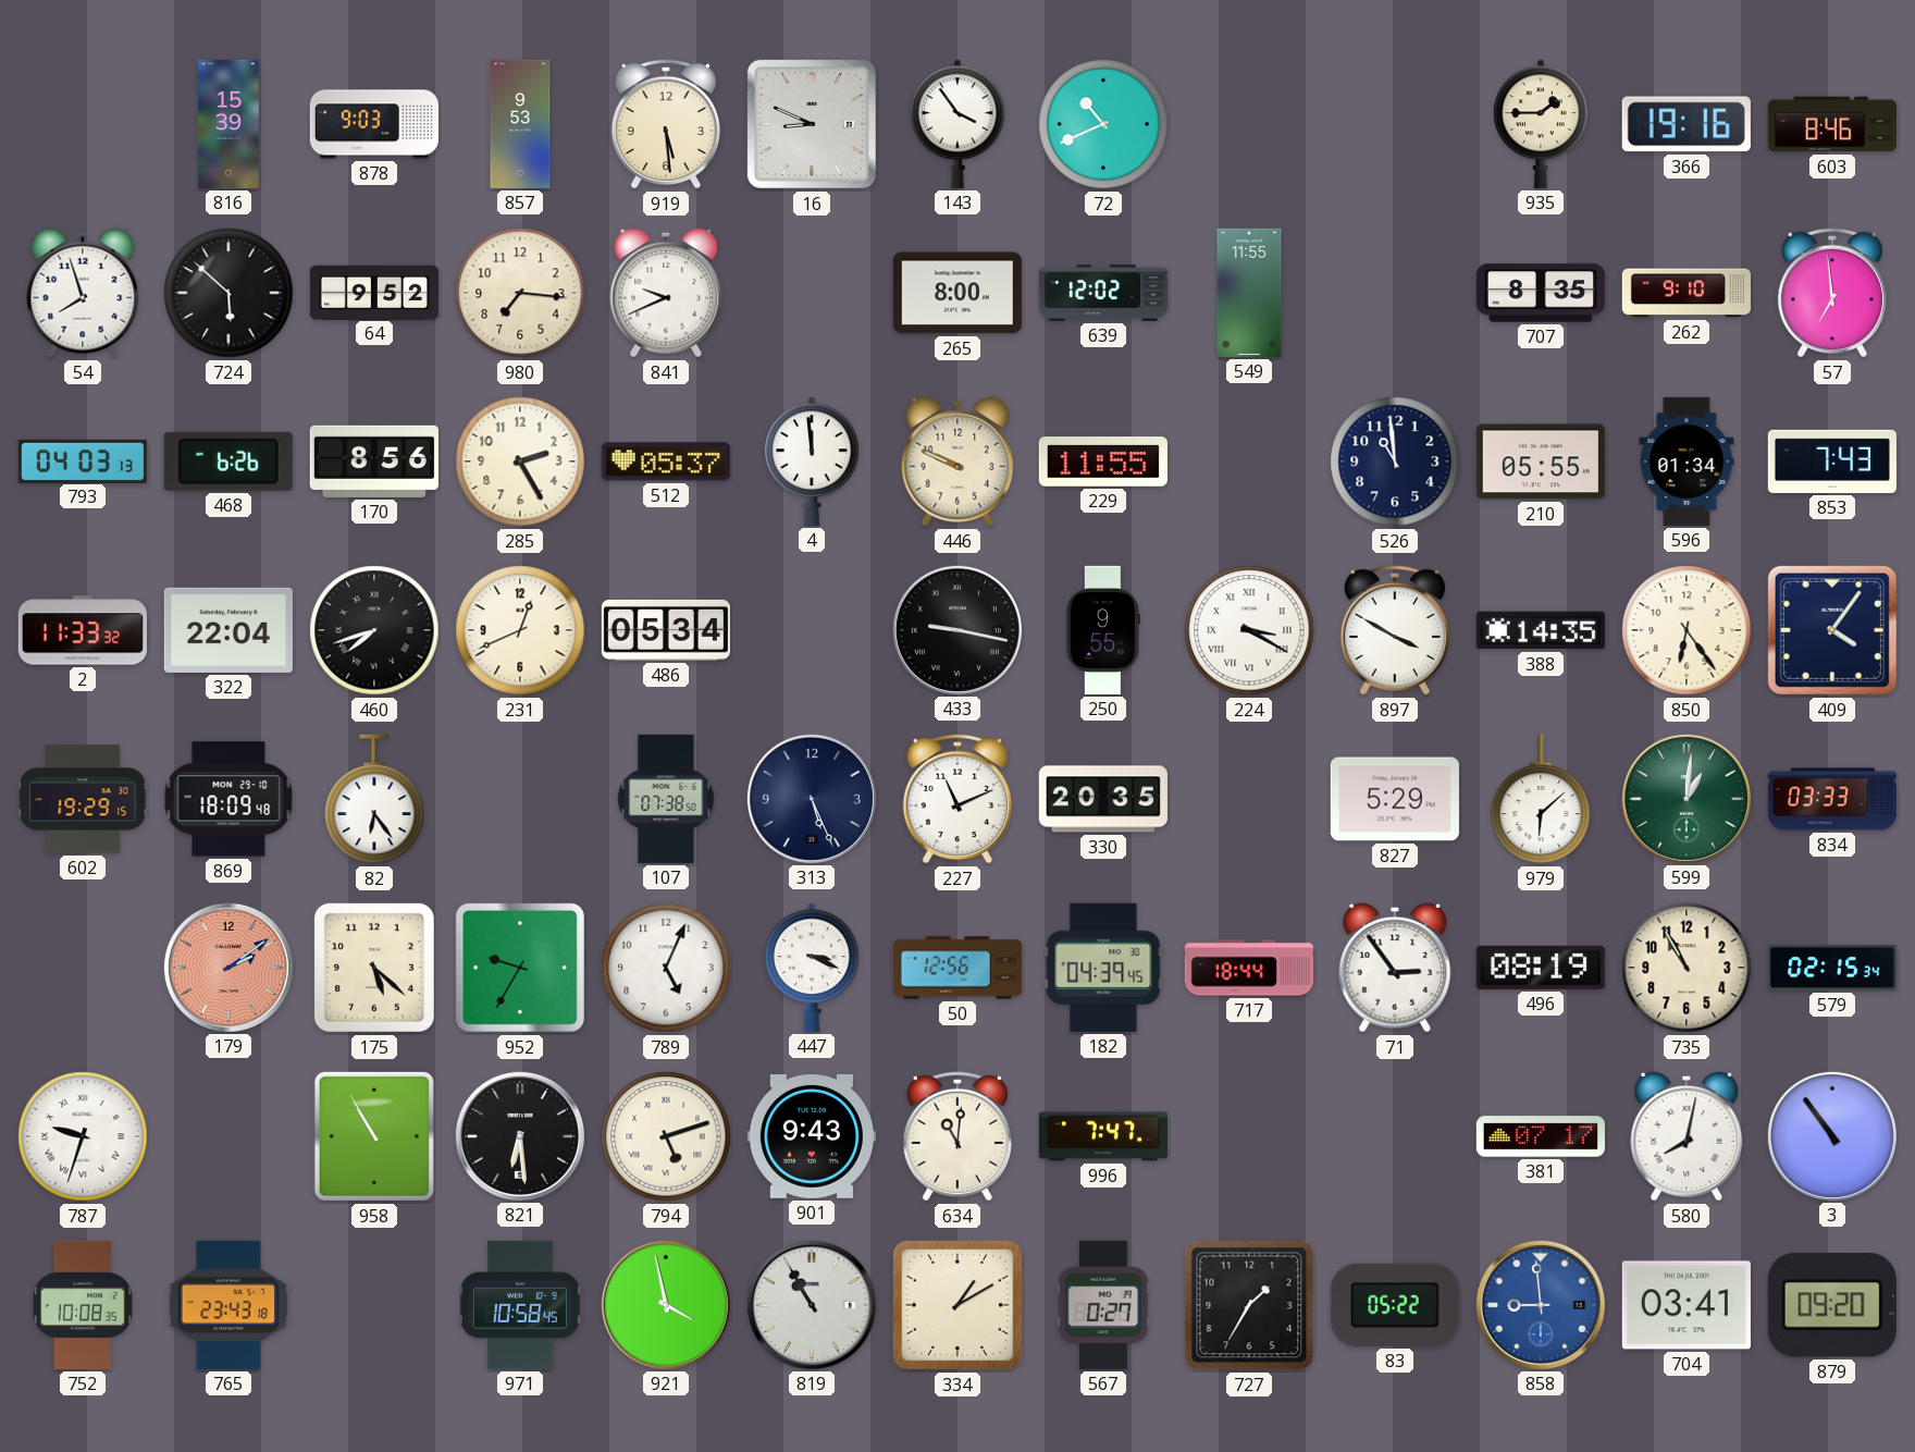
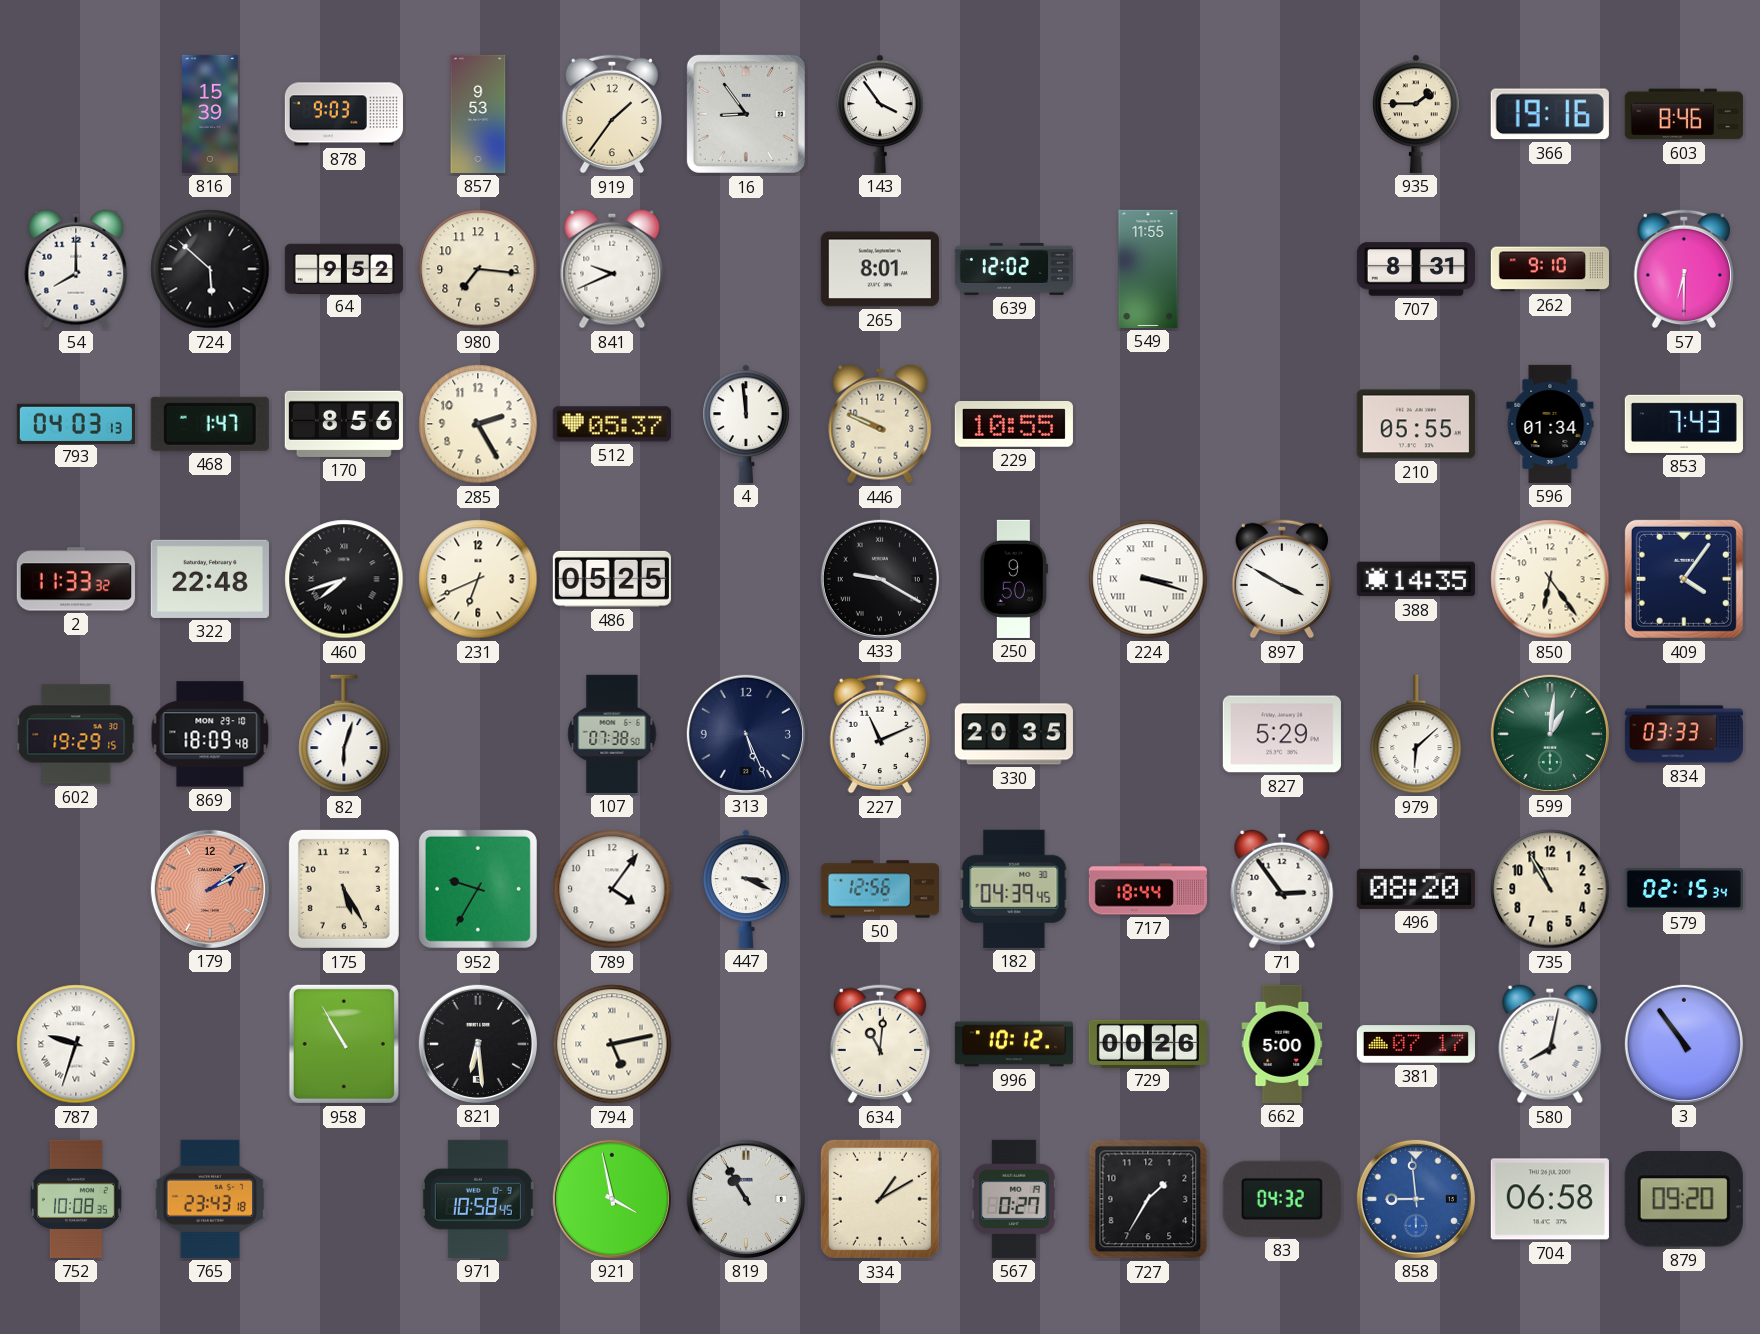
919: 5:29 -> 1:36 (611, 114)
16: 8:49 -> 8:54 (746, 114)
72: 10:41 -> none (1103, 124)
54: 7:57 -> 8:00 (76, 269)
265: 8:00 -> 8:01 (880, 269)
707: 8:35 -> 8:31 (1416, 269)
57: 6:59 -> 6:30 (1683, 269)
468: 6:26 -> 1:47 (210, 424)
229: 11:55 -> 10:55 (1014, 425)
526: 10:59 -> none (1395, 462)
322: 22:04 -> 22:48 (210, 579)
231: 12:41 -> 6:41 (478, 579)
486: 05:34 -> 05:25 (612, 579)
433: 9:17 -> 9:20 (880, 579)
250: 9:55 -> 9:50 (1014, 579)
224: 3:20 -> 3:18 (1148, 579)
82: 6:24 -> 6:03 (344, 734)
175: 5:22 -> 5:25 (344, 889)
789: 5:04 -> 4:06 (612, 889)
496: 08:19 -> 08:20 (1416, 889)
794: 5:12 -> 5:13 (612, 1044)
901: 9:43 -> none (812, 1137)
996: 7:47 -> 10:12 (1014, 1044)
729: none -> 00:26 (1148, 1043)
662: none -> 5:00 (1282, 1044)
83: 05:22 -> 04:32 (1282, 1199)
704: 03:41 -> 06:58 (1550, 1199)
